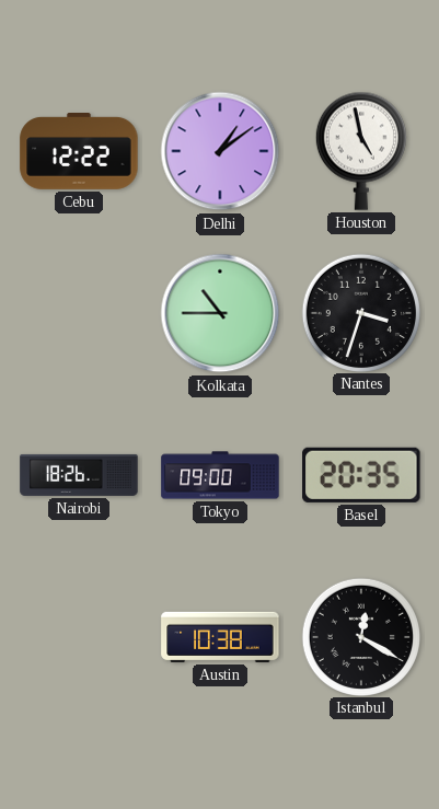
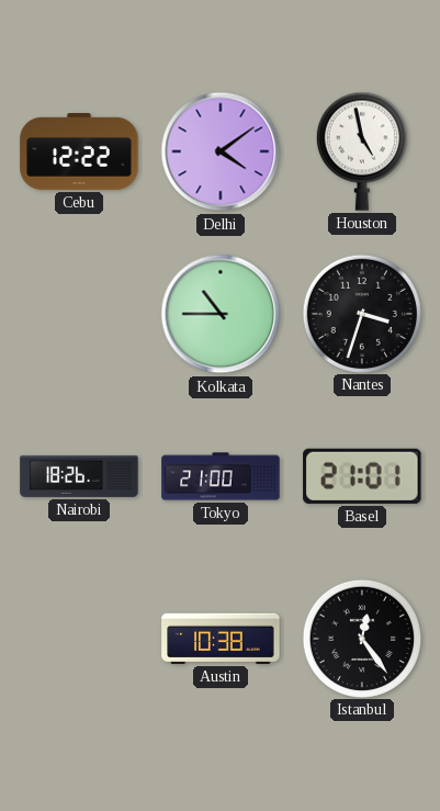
Delhi: 1:09 -> 4:09 (221, 151)
Tokyo: 09:00 -> 21:00 (221, 476)
Basel: 20:35 -> 21:01 (362, 476)
Istanbul: 12:20 -> 12:24 (361, 638)
